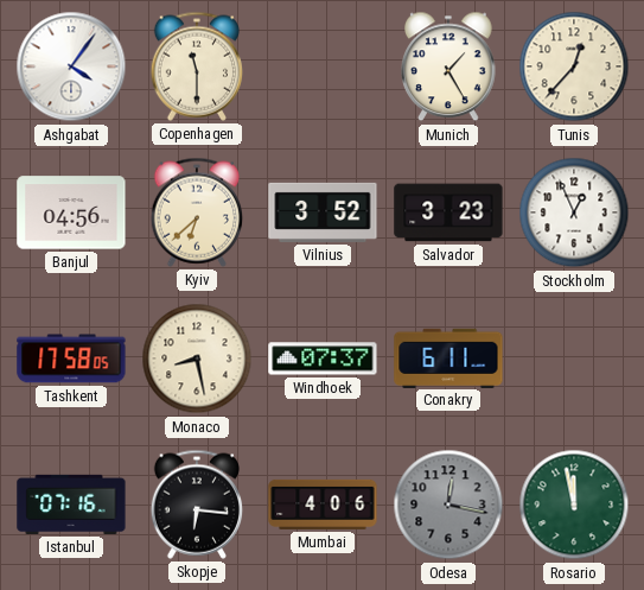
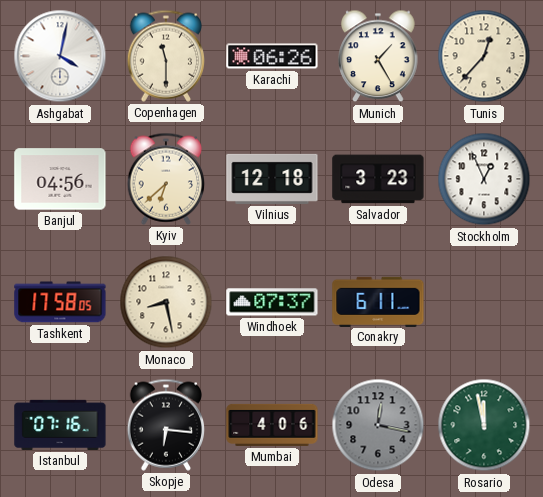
Ashgabat: 4:06 -> 4:02 (60, 56)
Karachi: none -> 06:26 (272, 56)
Vilnius: 3:52 -> 12:18 (272, 179)
